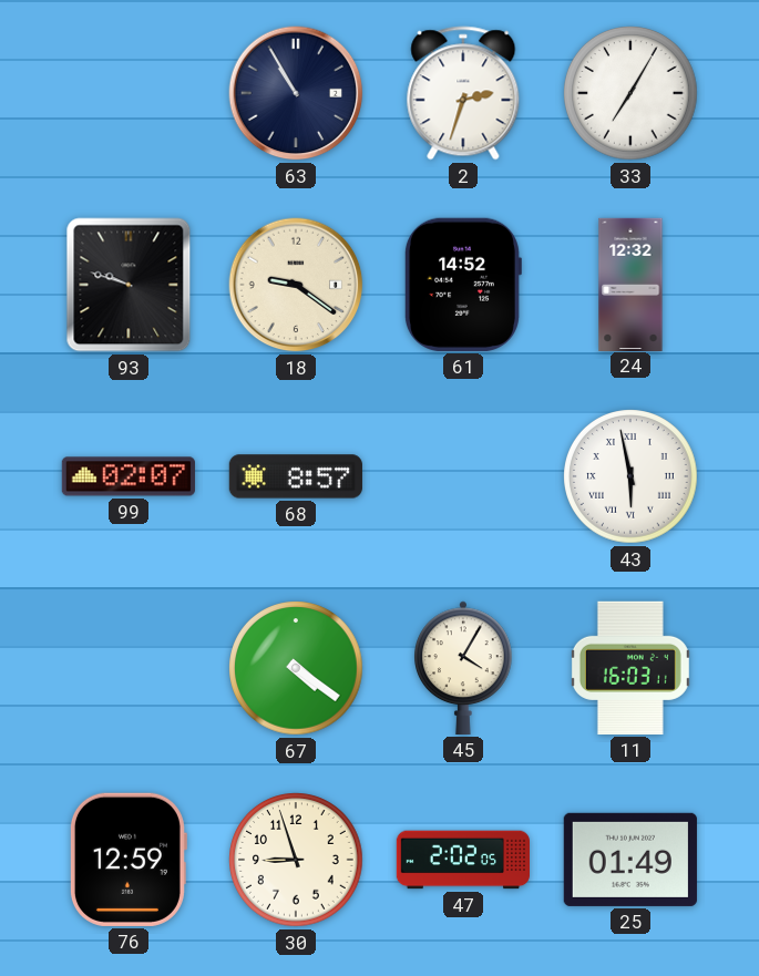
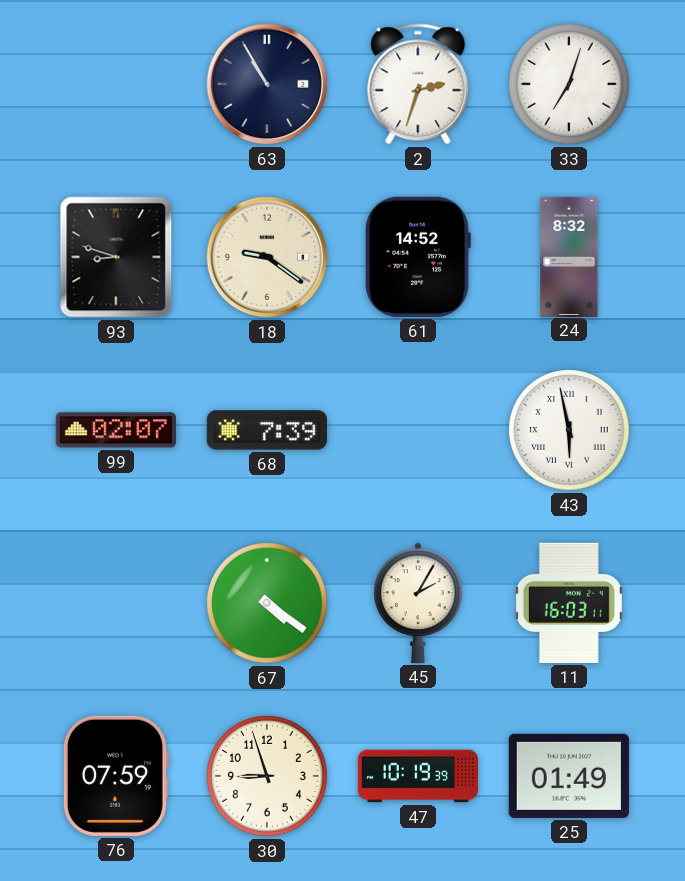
33: 7:05 -> 7:03 (569, 84)
93: 9:48 -> 8:48 (116, 257)
24: 12:32 -> 8:32 (569, 256)
68: 8:57 -> 7:39 (267, 430)
45: 4:05 -> 2:05 (418, 603)
76: 12:59 -> 07:59 (115, 776)
47: 2:02 -> 10:19 (417, 776)
